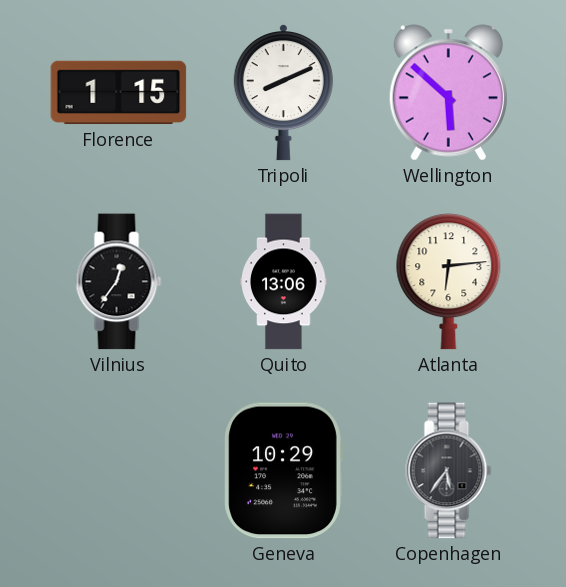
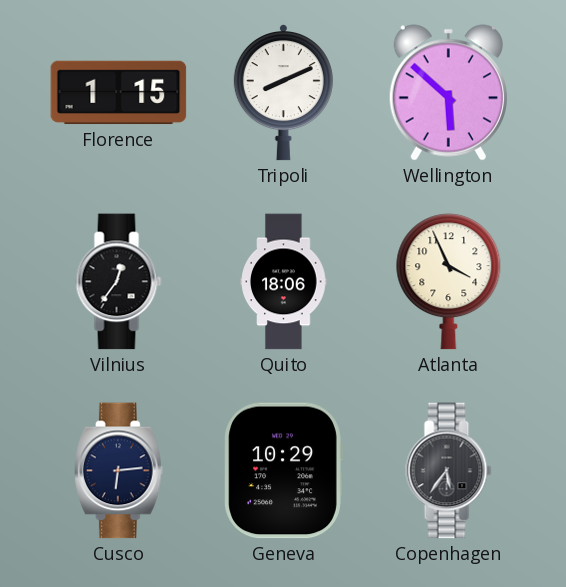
Quito: 13:06 -> 18:06 (284, 282)
Atlanta: 6:14 -> 3:56 (449, 282)
Cusco: none -> 6:14 (119, 471)
